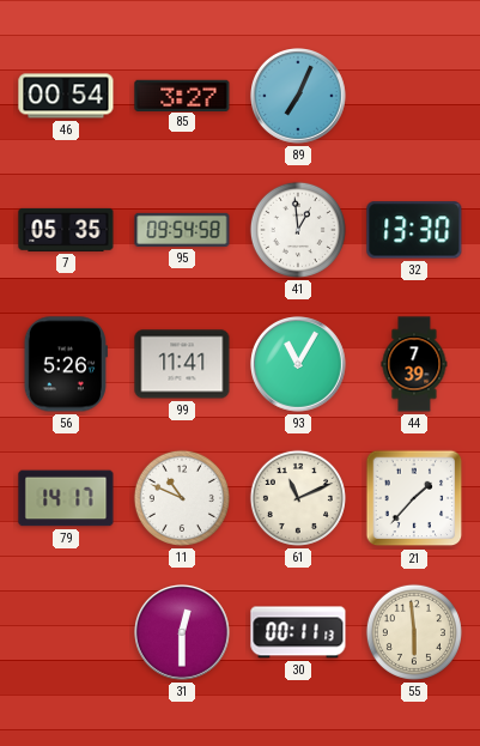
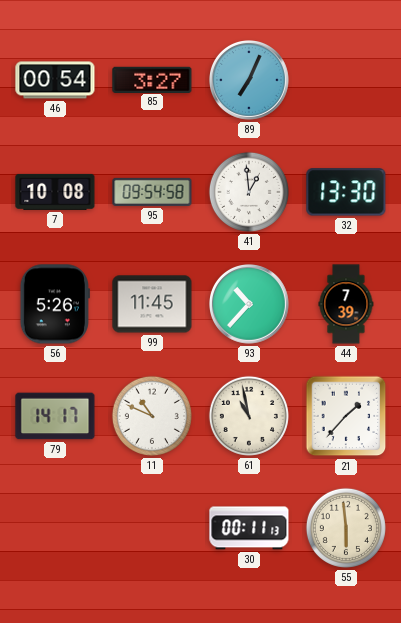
7: 05:35 -> 10:08 (55, 192)
99: 11:41 -> 11:45 (152, 304)
93: 11:05 -> 10:37 (250, 305)
61: 11:11 -> 10:58 (249, 416)
31: 12:30 -> none (183, 633)
